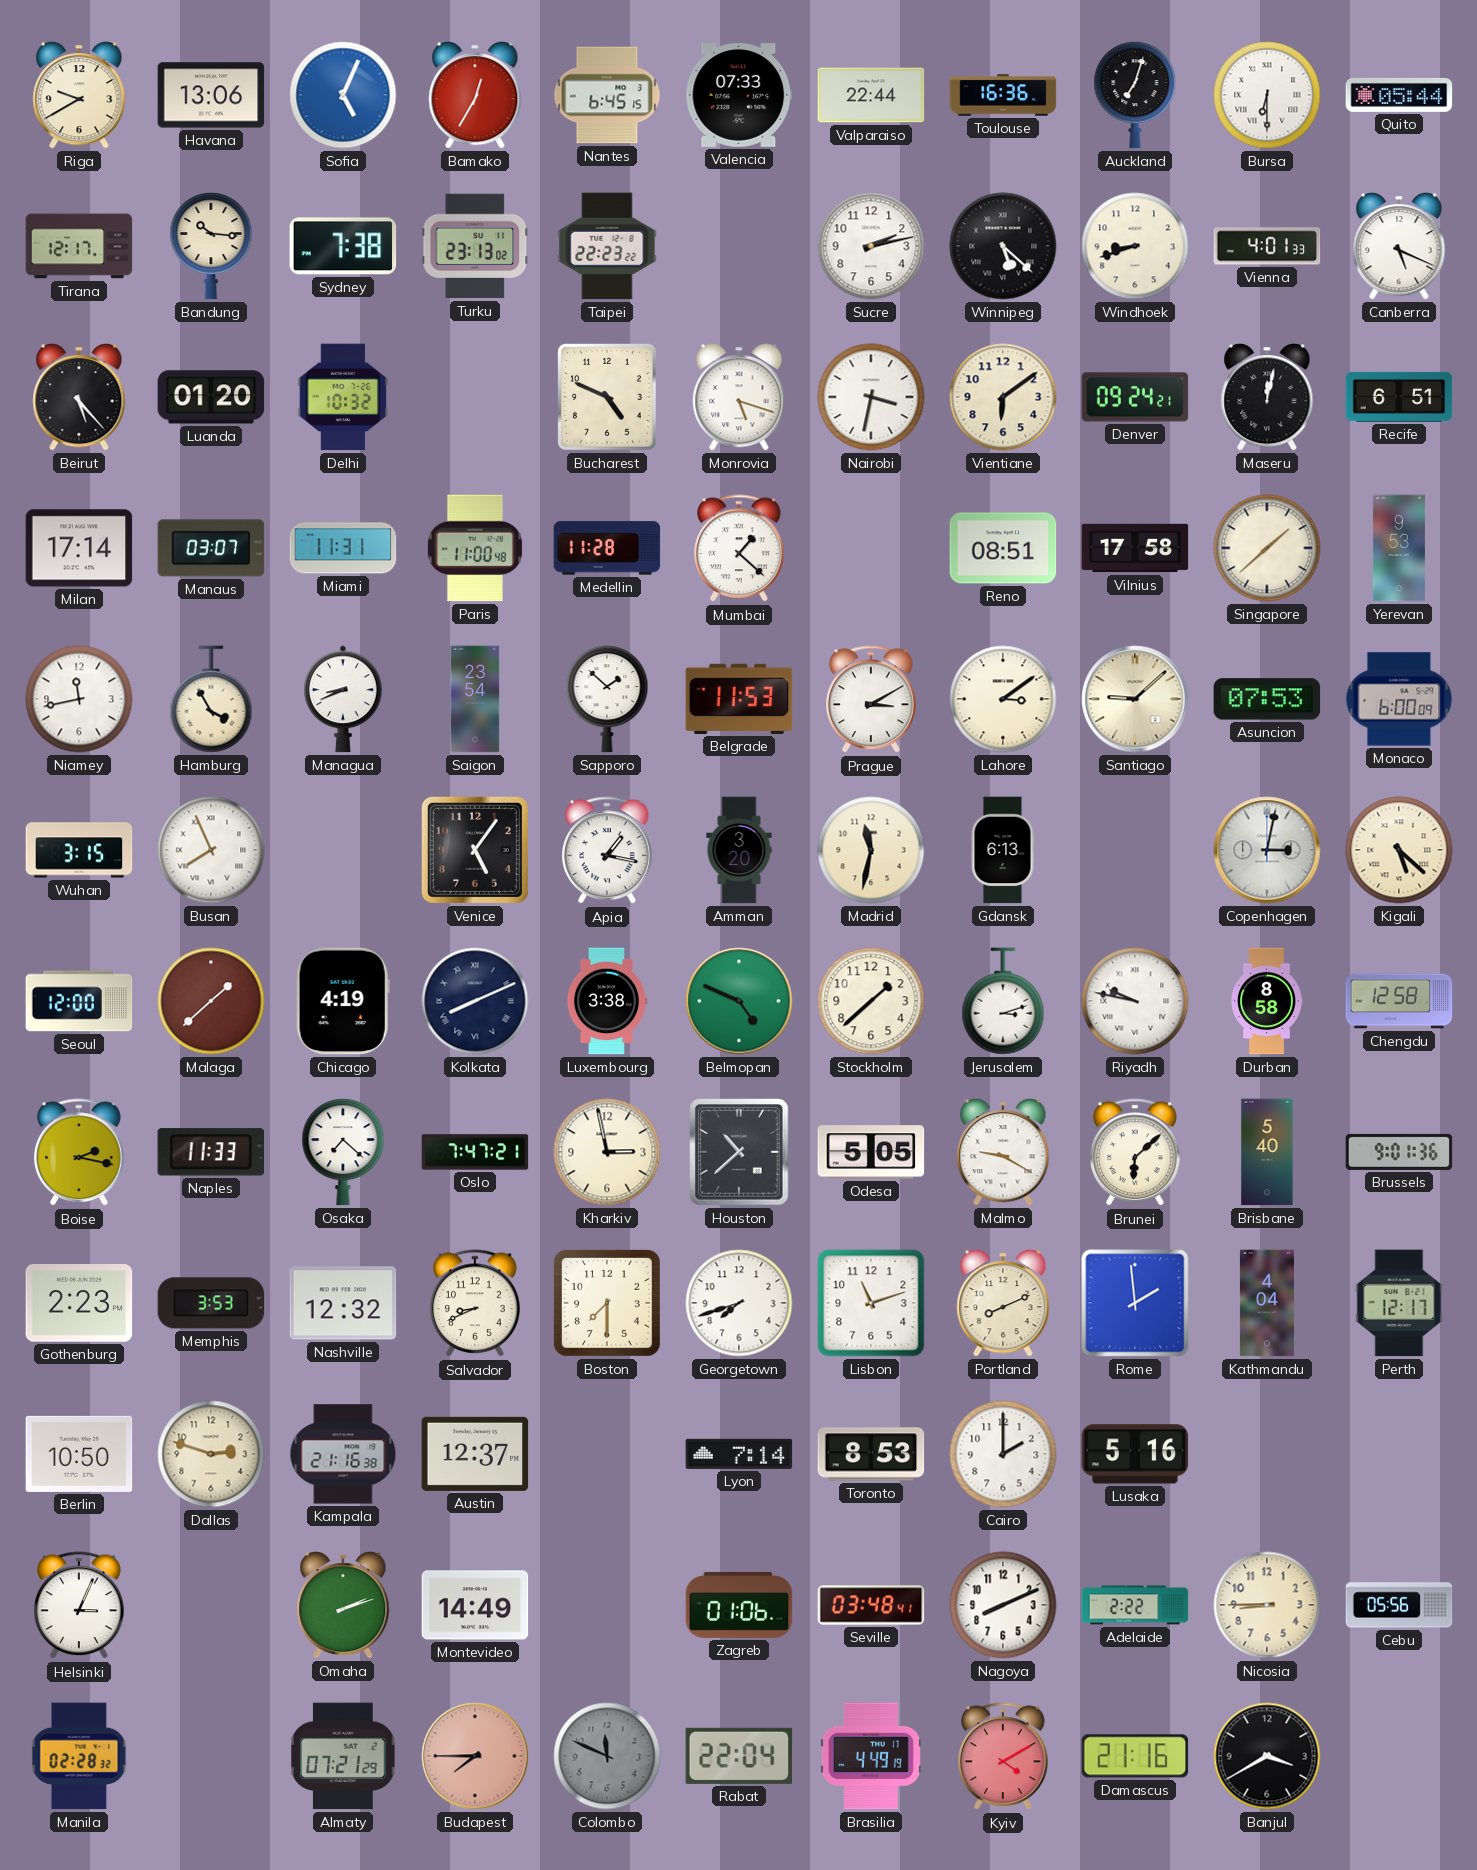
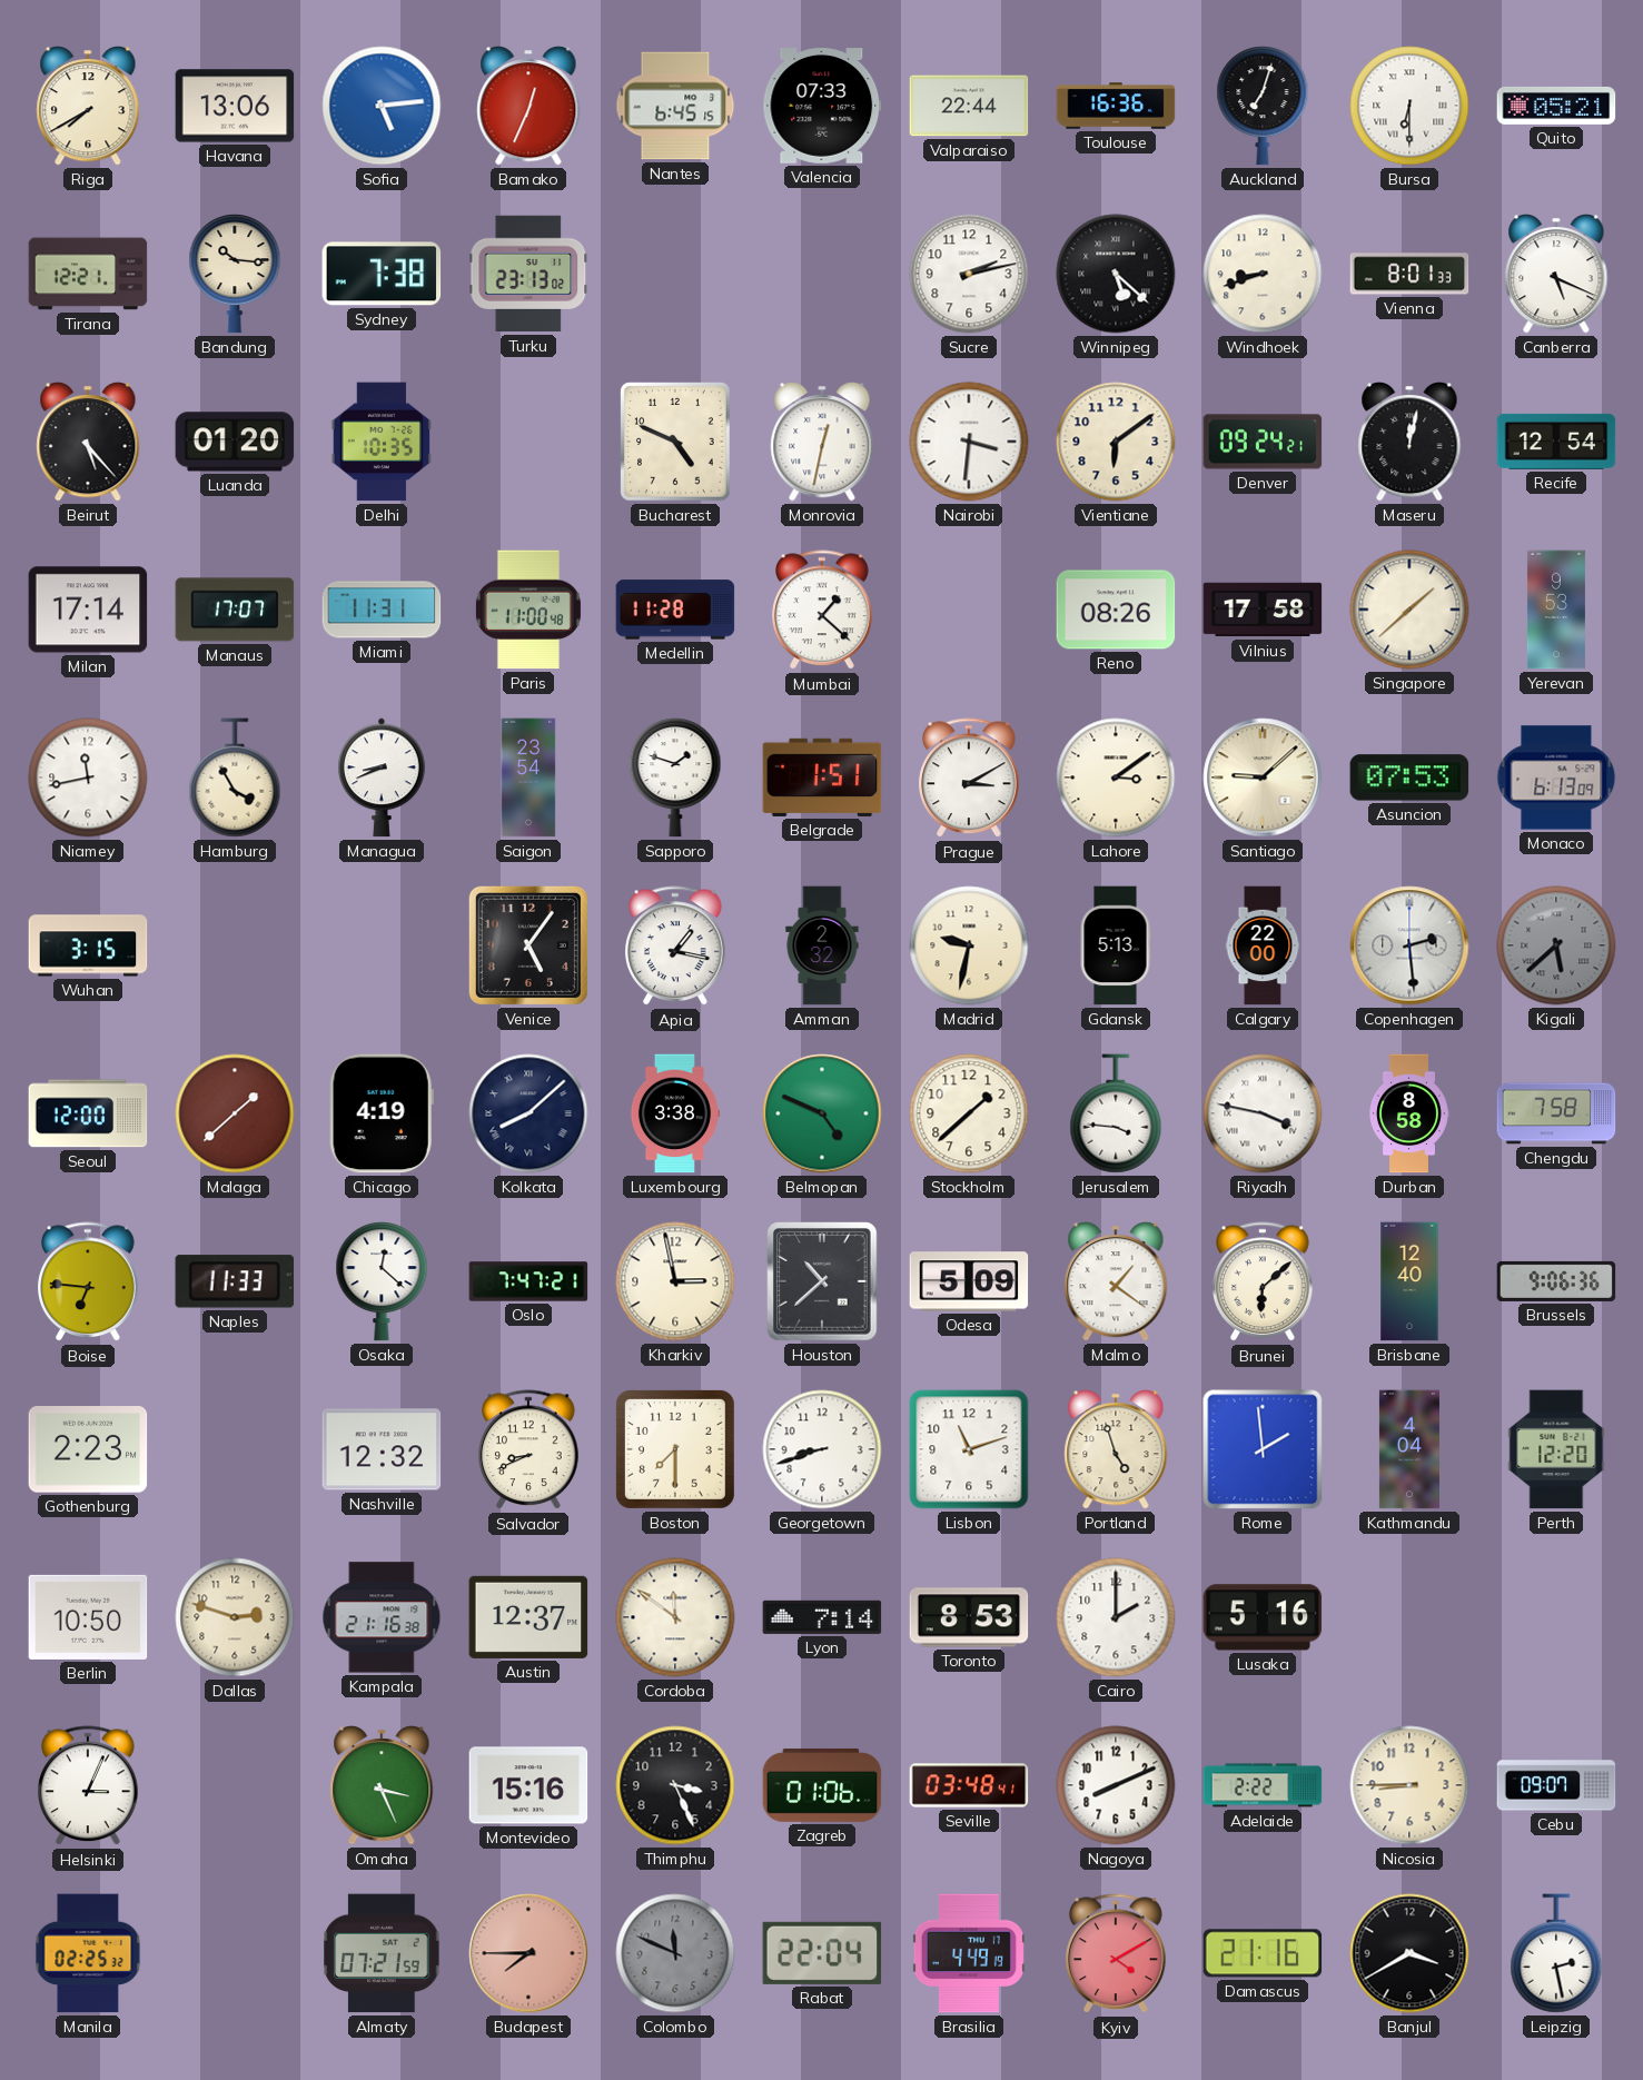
Riga: 9:40 -> 7:40 (88, 107)
Sofia: 5:04 -> 5:14 (382, 106)
Bamako: 12:35 -> 12:34 (528, 107)
Quito: 05:44 -> 05:21 (1556, 106)
Tirana: 12:17 -> 12:21 (88, 274)
Taipei: 22:23 -> none (607, 246)
Vienna: 4:01 -> 8:01 (1409, 274)
Delhi: 10:32 -> 10:35 (380, 442)
Monrovia: 5:18 -> 12:32 (822, 443)
Nairobi: 3:32 -> 3:31 (969, 442)
Recife: 6:51 -> 12:54 (1556, 442)
Manaus: 03:07 -> 17:07 (235, 610)
Reno: 08:51 -> 08:26 (1116, 610)
Sapporo: 1:52 -> 1:48 (675, 777)
Belgrade: 11:53 -> 1:51 (822, 777)
Monaco: 6:00 -> 6:13 (1556, 777)
Busan: 7:56 -> none (211, 850)
Amman: 3:20 -> 2:32 (822, 945)
Madrid: 11:32 -> 9:32 (969, 945)
Gdansk: 6:13 -> 5:13 (1116, 945)
Calgary: none -> 22:00 (1263, 945)
Copenhagen: 3:02 -> 2:29 (1409, 945)
Kigali: 5:22 -> 5:38 (1556, 945)
Kigali dial: cream -> grey (1556, 945)
Kolkata: 8:11 -> 8:08 (528, 1113)
Jerusalem: 3:12 -> 3:46 (1116, 1113)
Riyadh: 9:47 -> 3:47 (1263, 1113)
Chengdu: 12:58 -> 7:58 (1556, 1113)
Boise: 2:17 -> 6:46 (89, 1282)
Osaka: 7:22 -> 12:22 (382, 1281)
Odesa: 5:05 -> 5:09 (969, 1281)
Malmo: 9:20 -> 1:21 (1116, 1282)
Brisbane: 5:40 -> 12:40 (1409, 1281)
Brussels: 9:01 -> 9:06 (1556, 1281)
Memphis: 3:53 -> none (211, 1303)
Georgetown: 7:42 -> 8:42 (822, 1449)
Portland: 8:11 -> 4:57 (1116, 1450)
Perth: 12:17 -> 12:20 (1556, 1449)
Cordoba: none -> 11:51 (675, 1617)
Omaha: 2:12 -> 3:26 (382, 1786)
Montevideo: 14:49 -> 15:16 (528, 1785)
Thimphu: none -> 3:26 (675, 1785)
Cebu: 05:56 -> 09:07 (1556, 1785)
Manila: 02:28 -> 02:25 (88, 1953)
Almaty: 07:21:29 -> 07:21:59 (382, 1953)
Leipzig: none -> 2:28 (1556, 1953)
